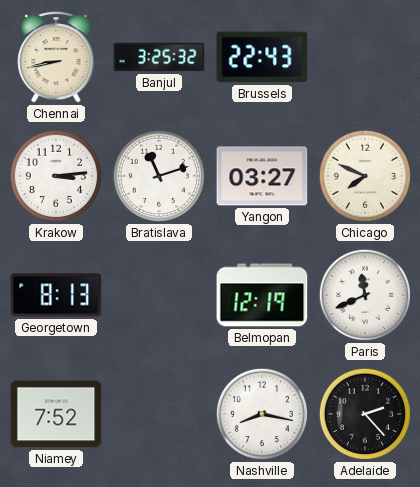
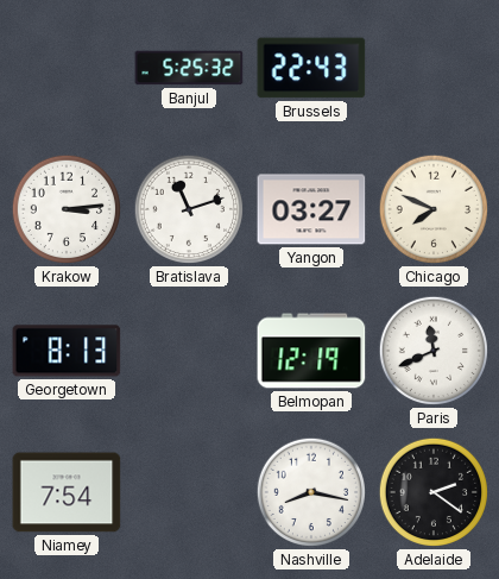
Chennai: 8:43 -> none (56, 58)
Banjul: 3:25 -> 5:25 (189, 68)
Niamey: 7:52 -> 7:54 (67, 492)
Adelaide: 2:23 -> 2:21 (434, 492)
